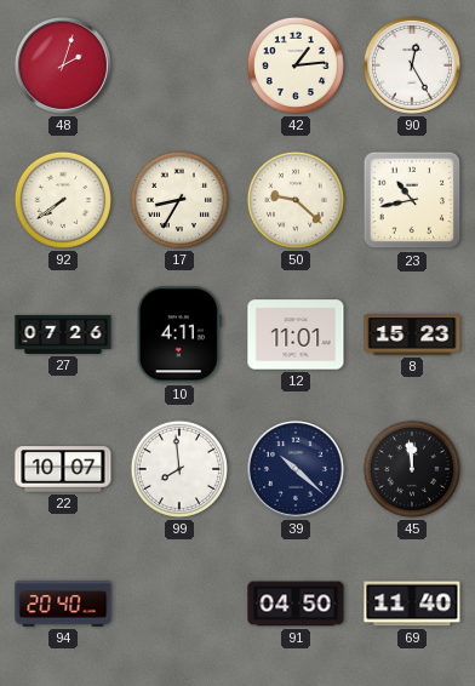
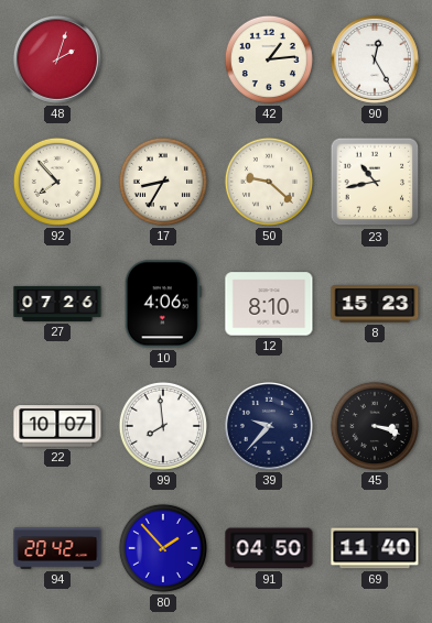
92: 7:39 -> 7:53 (57, 182)
10: 4:11 -> 4:06 (163, 304)
12: 11:01 -> 8:10 (269, 304)
39: 10:22 -> 9:37 (269, 426)
45: 11:59 -> 3:18 (375, 426)
94: 20:40 -> 20:42 (57, 548)
80: none -> 1:53 (163, 548)
